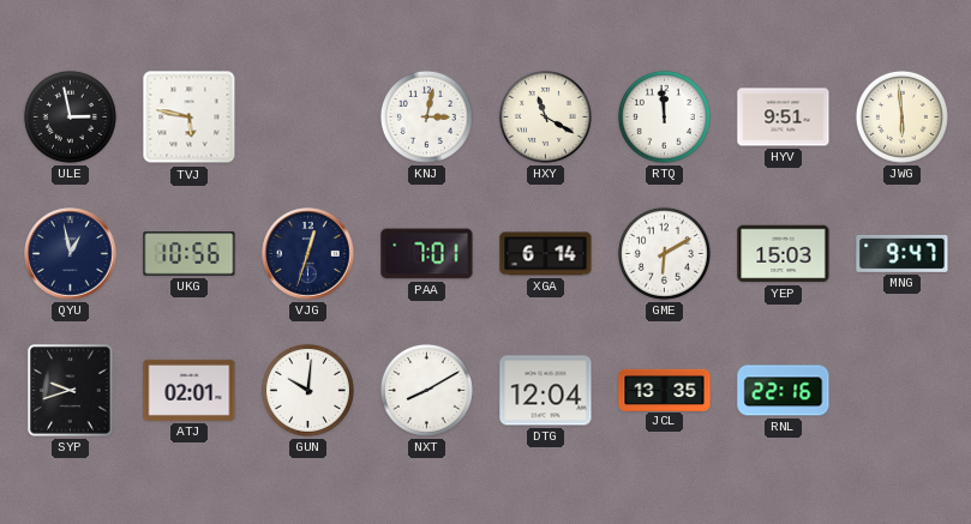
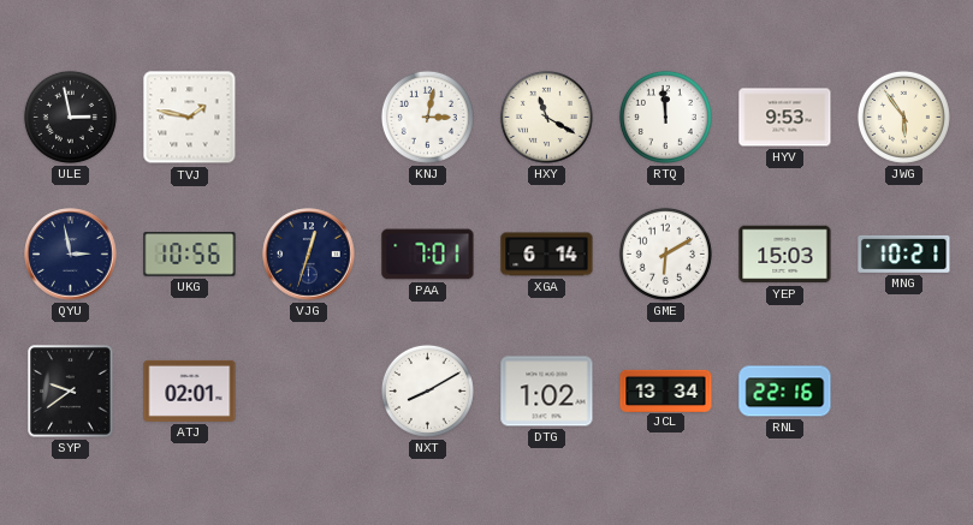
TVJ: 5:47 -> 1:47 (190, 118)
HYV: 9:51 -> 9:53 (785, 118)
JWG: 5:59 -> 5:54 (903, 117)
QYU: 12:58 -> 2:58 (71, 255)
MNG: 9:47 -> 10:21 (904, 253)
SYP: 9:42 -> 9:39 (71, 392)
GUN: 10:01 -> none (307, 390)
DTG: 12:04 -> 1:02 (547, 392)
JCL: 13:35 -> 13:34 (666, 390)
